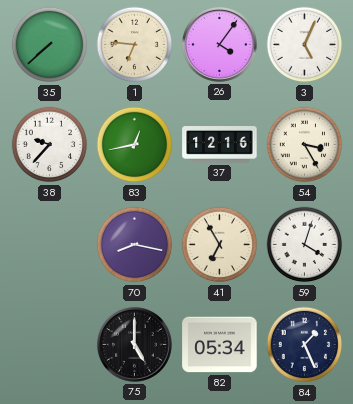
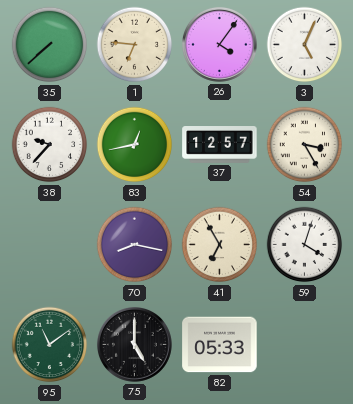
37: 12:16 -> 12:57 (220, 145)
95: none -> 11:09 (50, 345)
82: 05:34 -> 05:33 (220, 345)
84: 1:26 -> none (305, 345)
